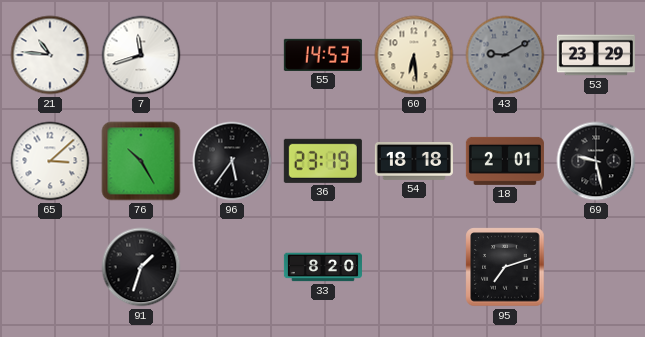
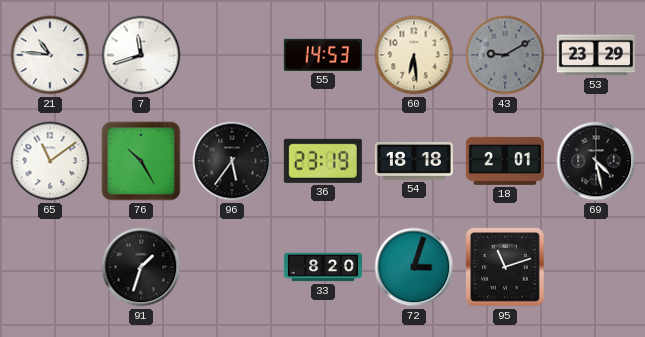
65: 3:08 -> 11:09 (50, 161)
69: 9:28 -> 4:28 (596, 161)
72: none -> 3:03 (414, 267)
95: 7:12 -> 11:12 (505, 267)
